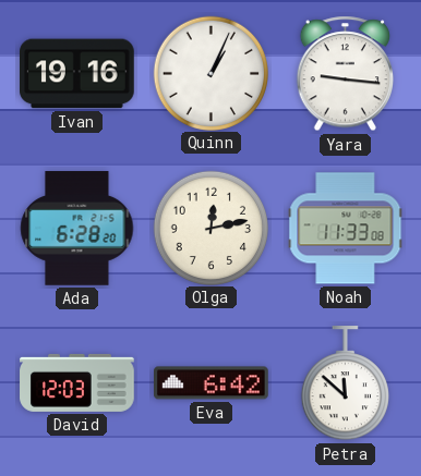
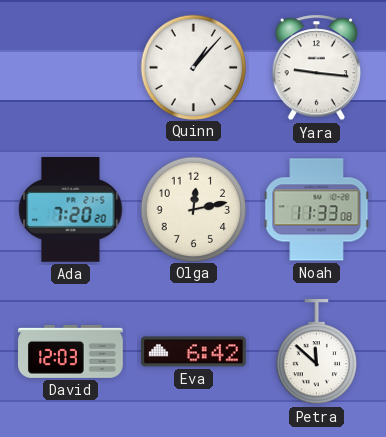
Ivan: 19:16 -> none (77, 74)
Quinn: 1:04 -> 1:07 (193, 67)
Ada: 6:28 -> 7:20 (71, 210)
